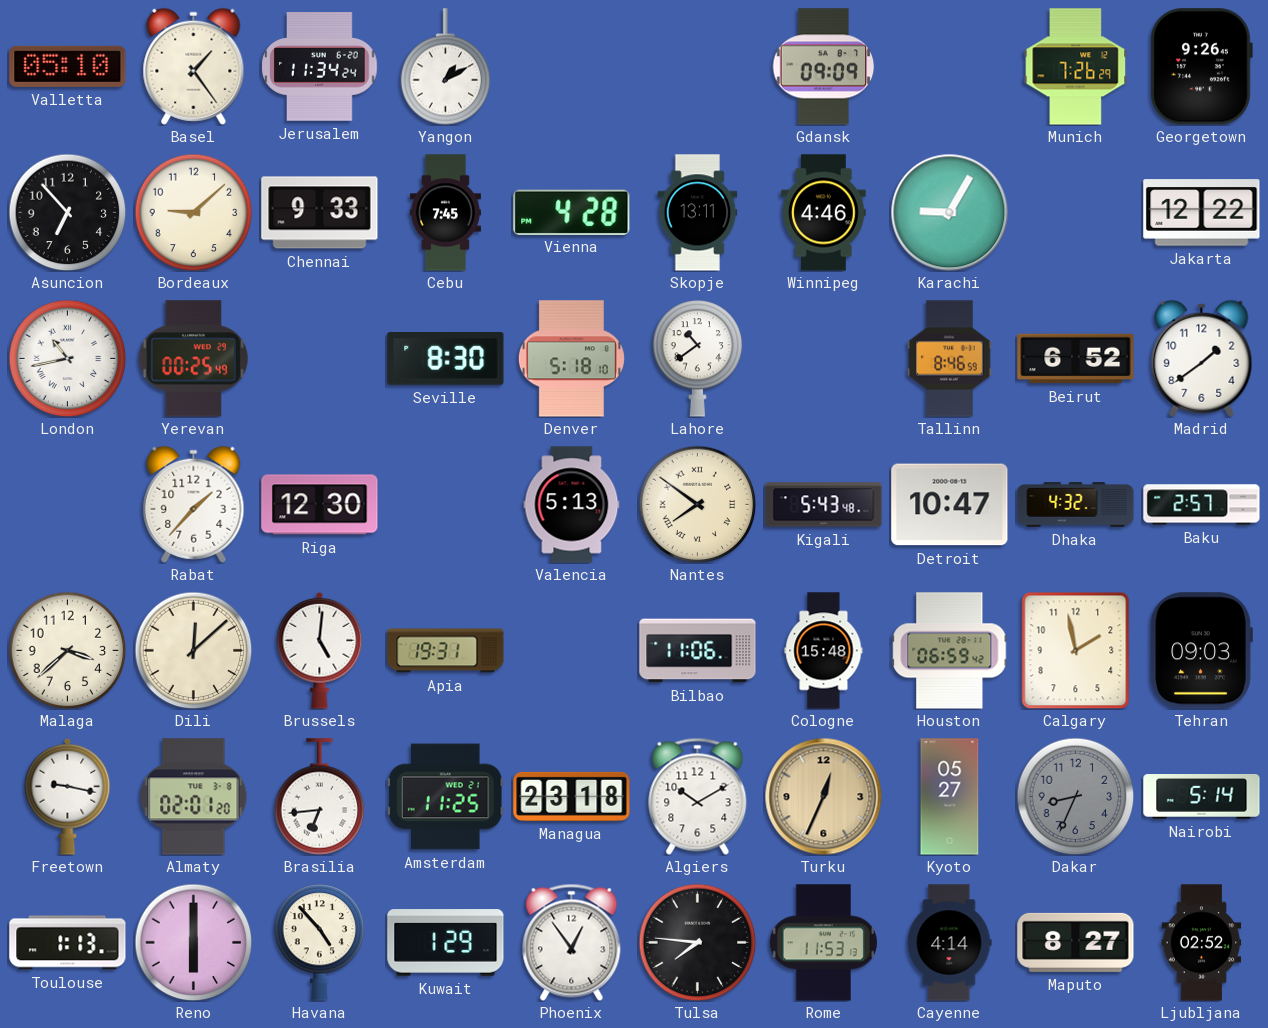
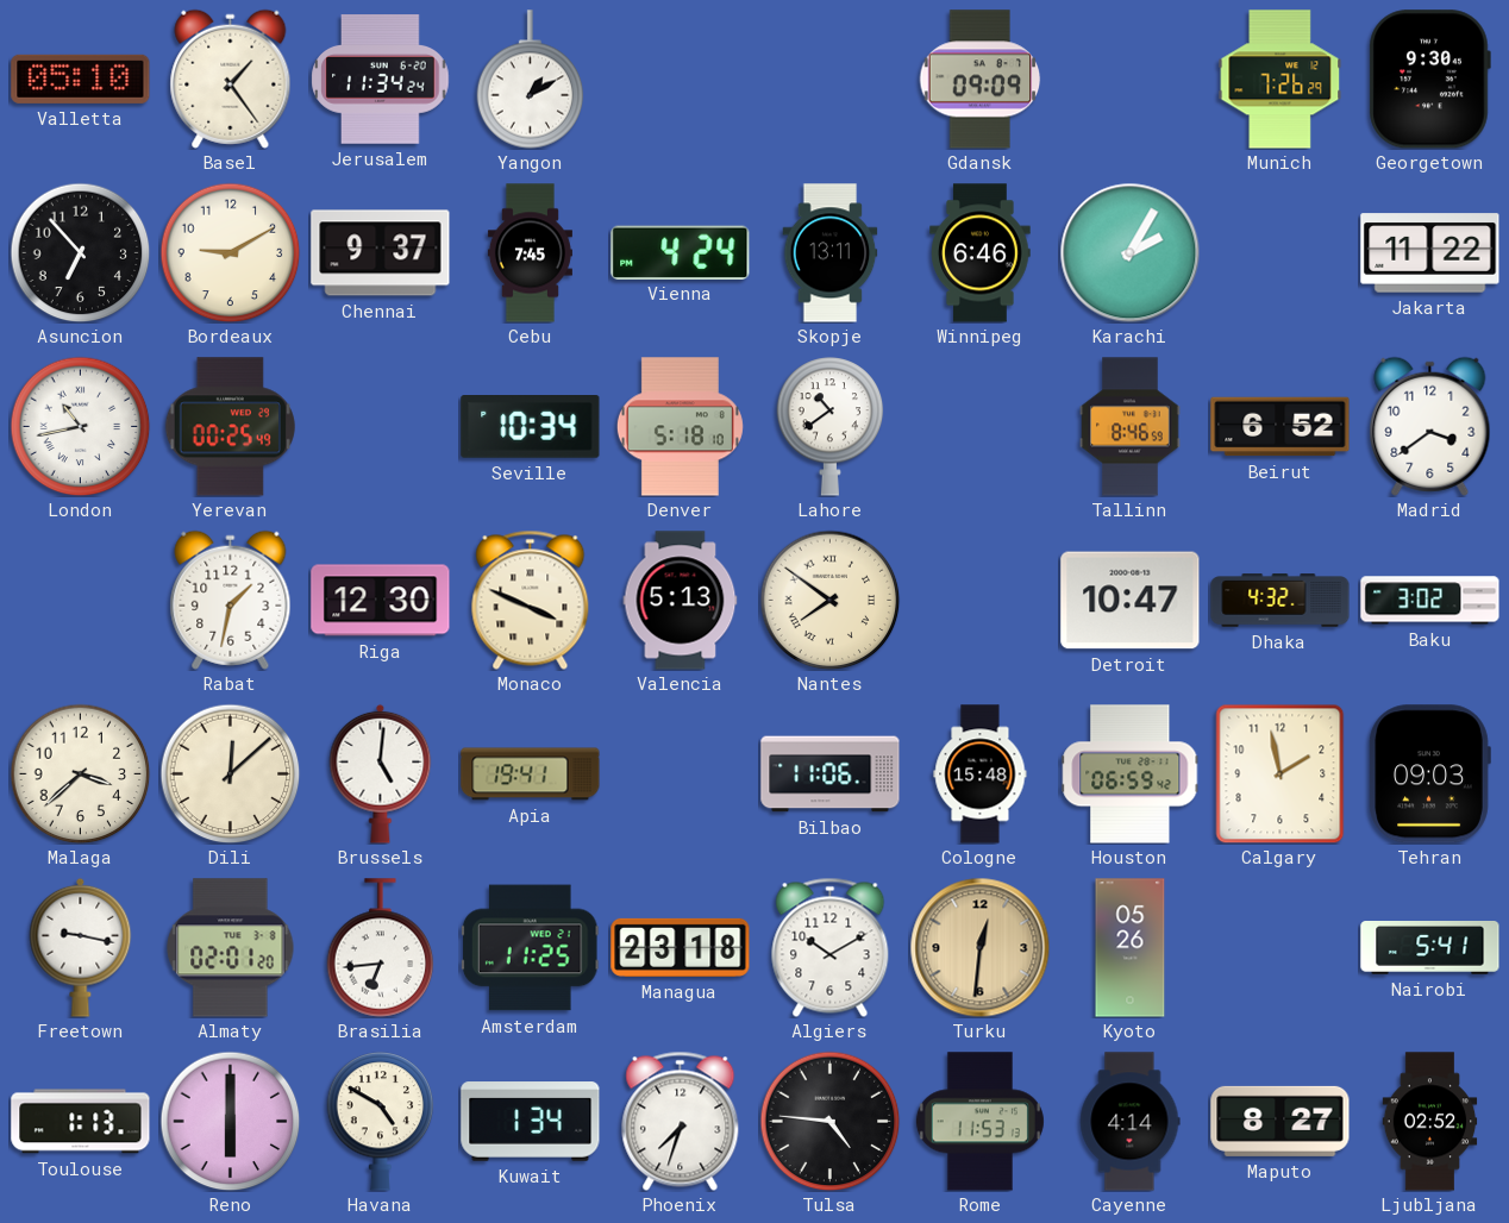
Georgetown: 9:26 -> 9:30 (1429, 80)
Bordeaux: 9:08 -> 9:10 (230, 252)
Chennai: 9:33 -> 9:37 (381, 253)
Vienna: 4:28 -> 4:24 (681, 252)
Winnipeg: 4:46 -> 6:46 (981, 253)
Karachi: 9:05 -> 2:05 (1129, 252)
Jakarta: 12:22 -> 11:22 (1430, 253)
Seville: 8:30 -> 10:34 (531, 427)
Madrid: 1:39 -> 3:39 (1430, 426)
Rabat: 1:37 -> 1:32 (231, 600)
Monaco: none -> 3:49 (531, 600)
Kigali: 5:43 -> none (824, 505)
Baku: 2:57 -> 3:02 (1430, 601)
Apia: 19:31 -> 19:41 (531, 774)
Turku: 12:34 -> 12:31 (979, 947)
Kyoto: 05:27 -> 05:26 (1131, 948)
Dakar: 8:34 -> none (1075, 796)
Nairobi: 5:14 -> 5:41 (1430, 948)
Havana: 4:53 -> 4:50 (381, 1122)
Kuwait: 1:29 -> 1:34 (531, 1122)
Phoenix: 12:54 -> 7:33 (681, 1121)
Tulsa: 7:46 -> 4:46 (829, 1121)
